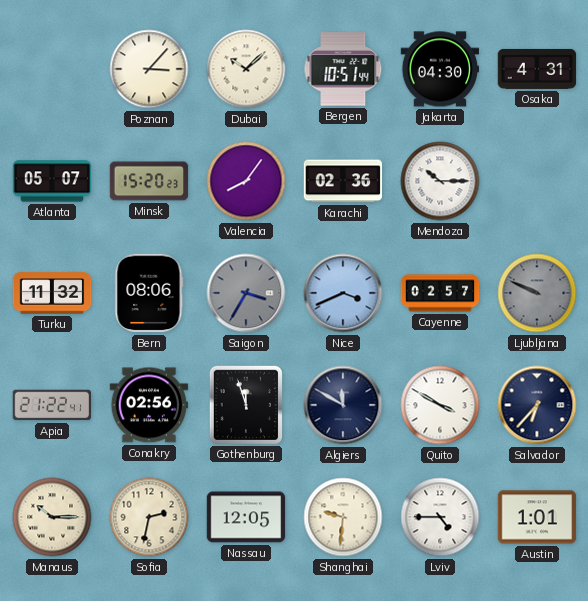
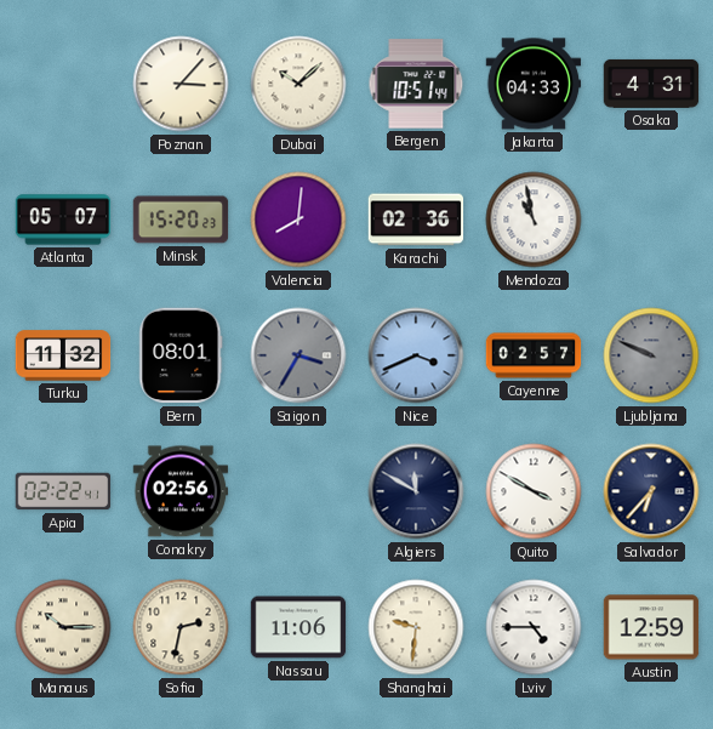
Jakarta: 04:30 -> 04:33 (534, 84)
Valencia: 8:06 -> 8:01 (298, 220)
Mendoza: 10:15 -> 10:58 (534, 220)
Bern: 08:06 -> 08:01 (181, 355)
Apia: 21:22 -> 02:22 (63, 491)
Gothenburg: 11:57 -> none (245, 404)
Nassau: 12:05 -> 11:06 (298, 627)
Austin: 1:01 -> 12:59 (651, 627)
